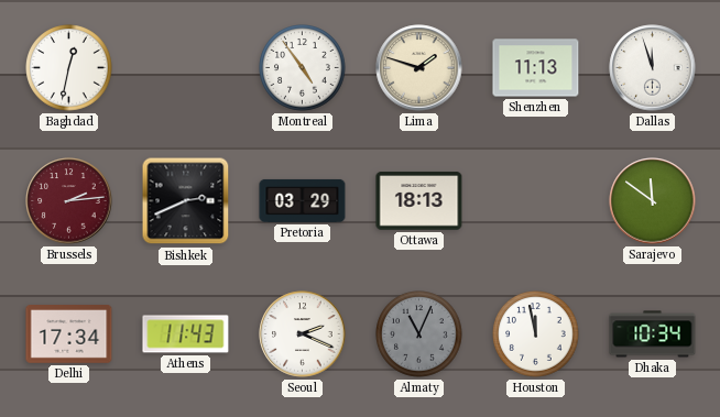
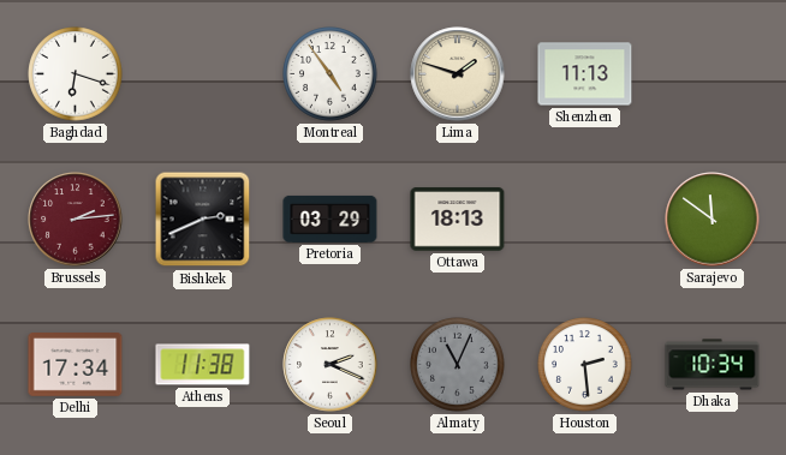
Baghdad: 12:32 -> 6:18 (76, 74)
Dallas: 11:57 -> none (653, 68)
Athens: 11:43 -> 11:38 (203, 365)
Houston: 11:58 -> 2:29 (585, 365)
